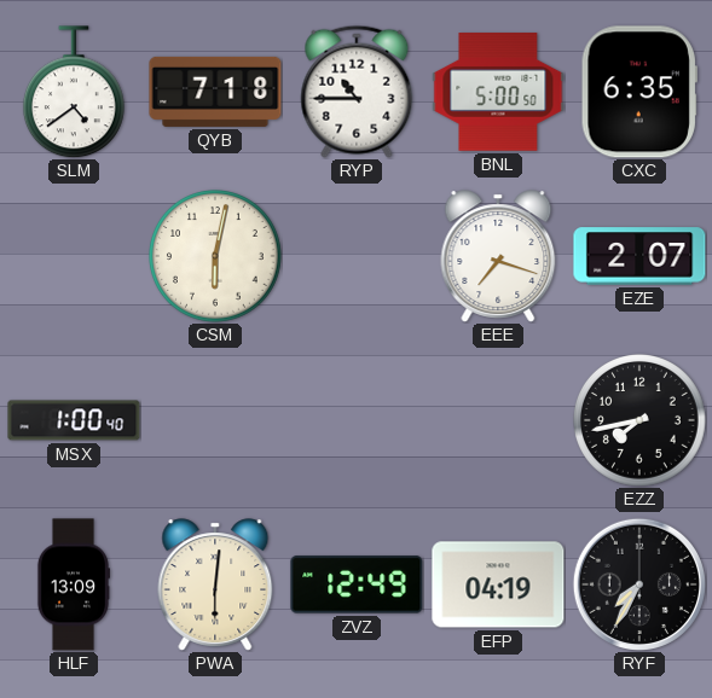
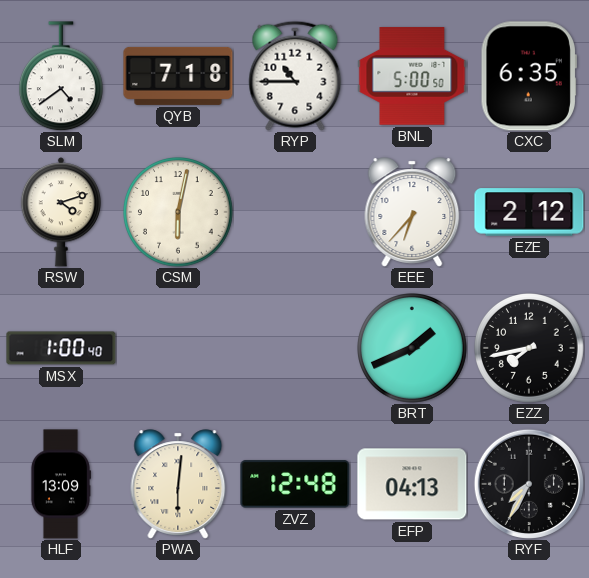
RSW: none -> 4:12 (60, 212)
EEE: 7:18 -> 6:37 (412, 212)
EZE: 2:07 -> 2:12 (529, 212)
BRT: none -> 1:41 (413, 349)
ZVZ: 12:49 -> 12:48 (295, 484)
EFP: 04:19 -> 04:13 (412, 484)
